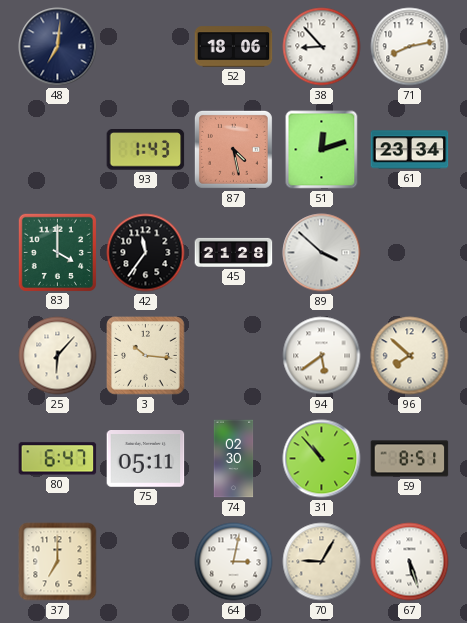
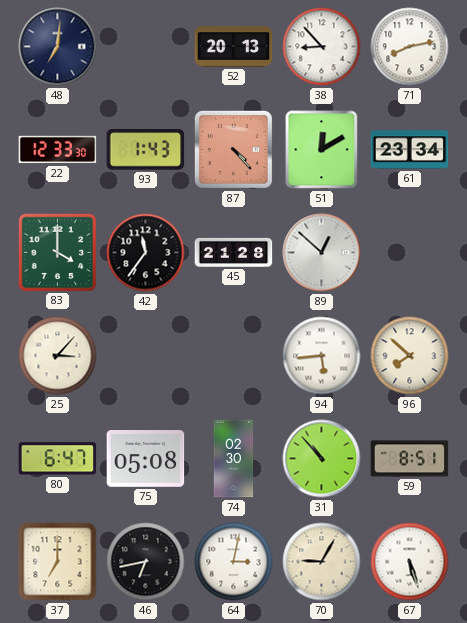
52: 18:06 -> 20:13 (234, 47)
22: none -> 12:33 (58, 150)
87: 4:28 -> 4:23 (233, 149)
51: 12:12 -> 12:10 (322, 150)
89: 3:52 -> 12:52 (322, 253)
25: 6:07 -> 3:07 (58, 356)
3: 10:16 -> none (146, 356)
94: 5:39 -> 5:44 (322, 356)
75: 05:11 -> 05:08 (146, 459)
46: none -> 6:43 (146, 562)
